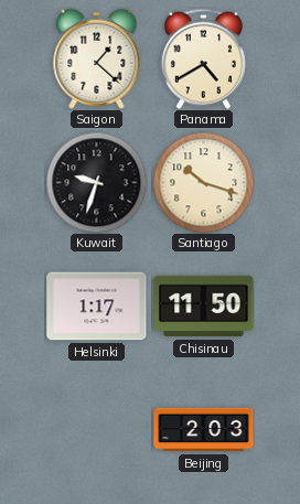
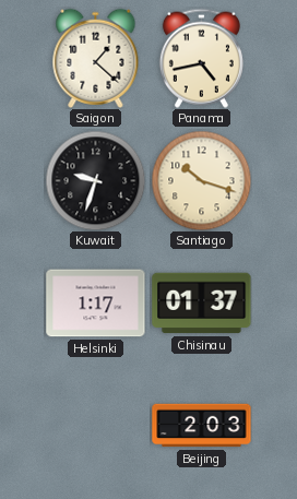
Panama: 4:40 -> 4:43 (201, 58)
Chisinau: 11:50 -> 01:37 (202, 304)
